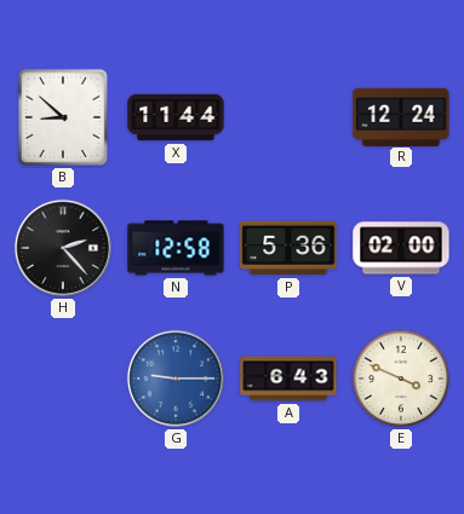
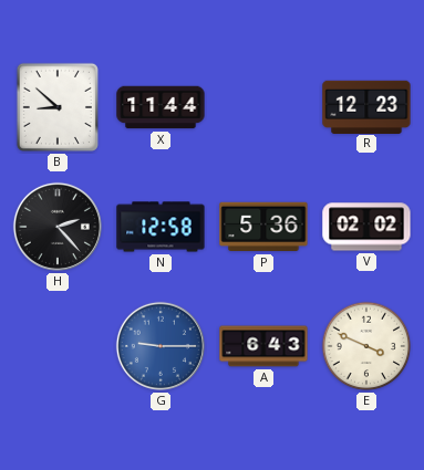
R: 12:24 -> 12:23 (366, 106)
V: 02:00 -> 02:02 (366, 227)
